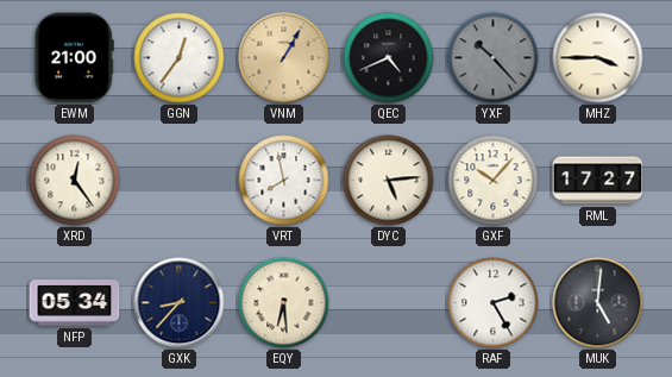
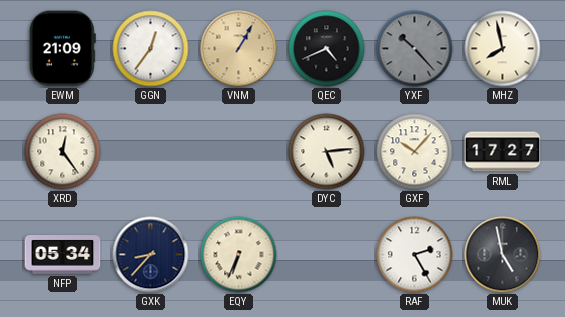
EWM: 21:00 -> 21:09 (62, 49)
MHZ: 3:45 -> 7:58 (503, 49)
VRT: 7:58 -> none (284, 181)
EQY: 6:29 -> 6:34 (239, 255)
MUK: 5:01 -> 4:58 (503, 255)
